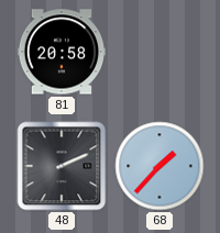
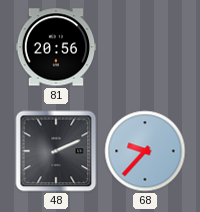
81: 20:58 -> 20:56 (56, 47)
68: 1:37 -> 9:37 (145, 151)
